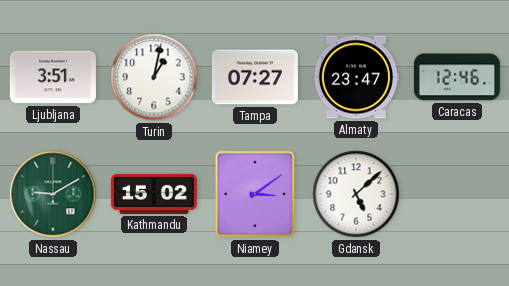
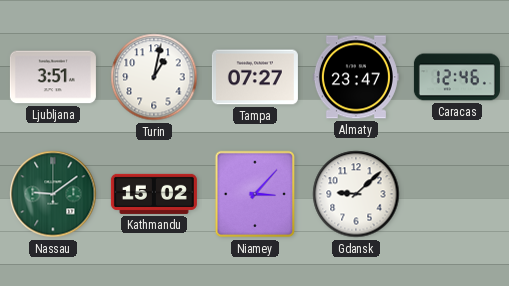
Nassau: 9:10 -> 9:09 (53, 194)
Niamey: 3:09 -> 3:07 (255, 194)
Gdansk: 5:08 -> 9:08 (356, 194)
